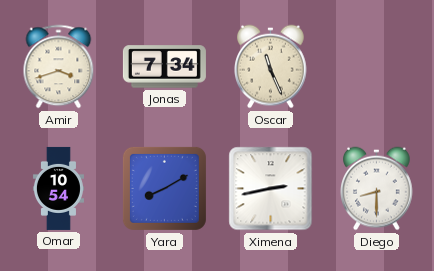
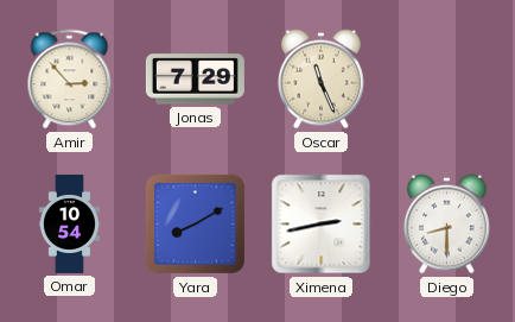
Amir: 3:42 -> 2:53 (70, 80)
Jonas: 7:34 -> 7:29 (195, 80)
